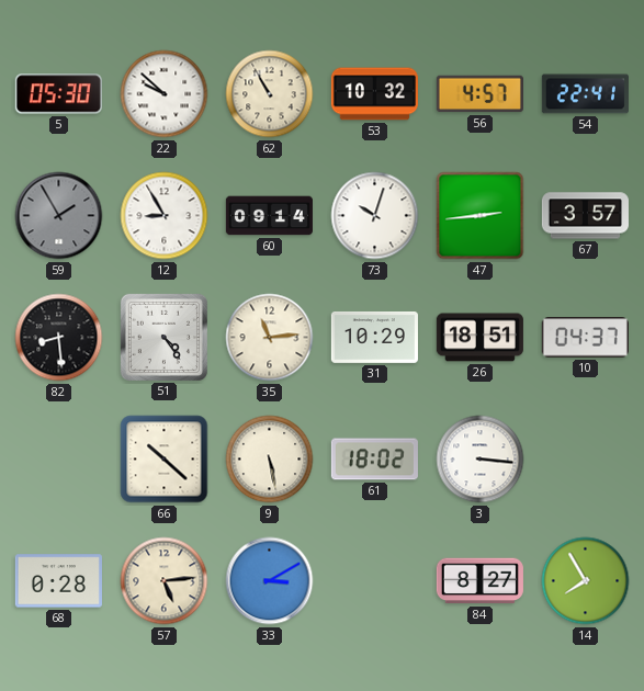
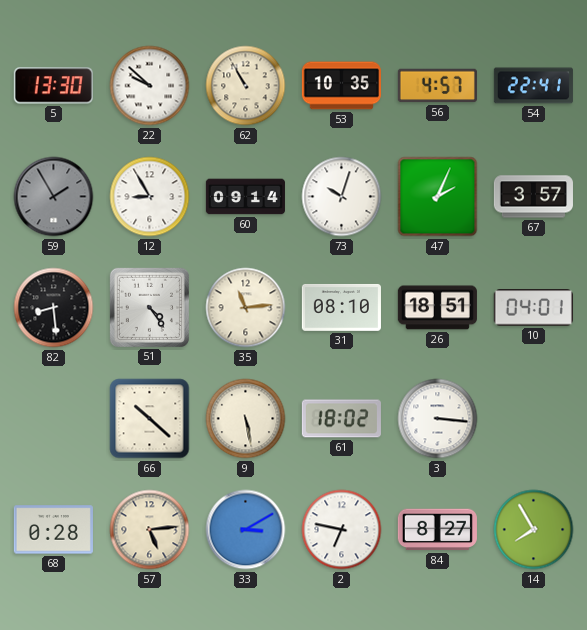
5: 05:30 -> 13:30 (53, 86)
53: 10:32 -> 10:35 (341, 86)
47: 2:44 -> 2:04 (438, 197)
31: 10:29 -> 08:10 (341, 308)
10: 04:37 -> 04:01 (533, 308)
2: none -> 6:47 (342, 530)
